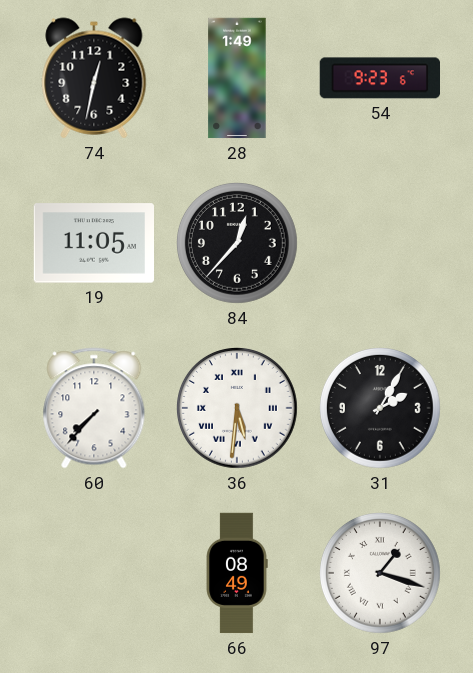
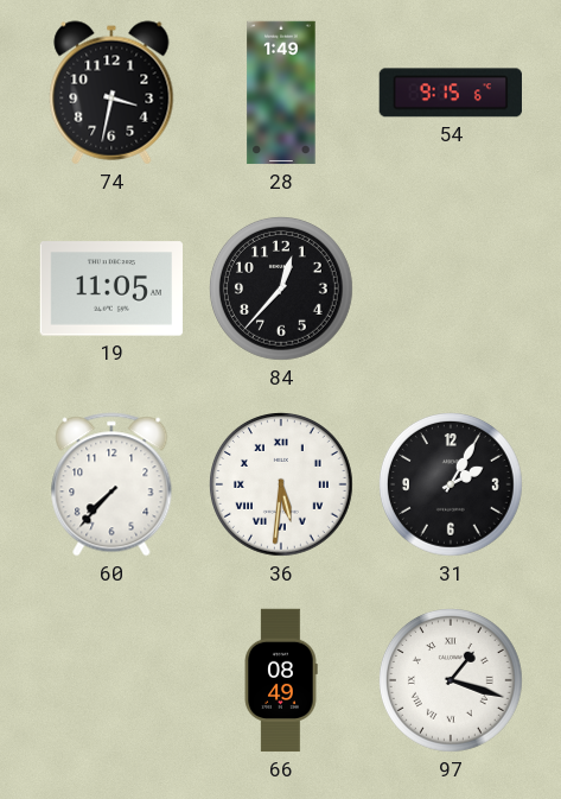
74: 12:32 -> 3:32 (111, 93)
54: 9:23 -> 9:15 (450, 93)
